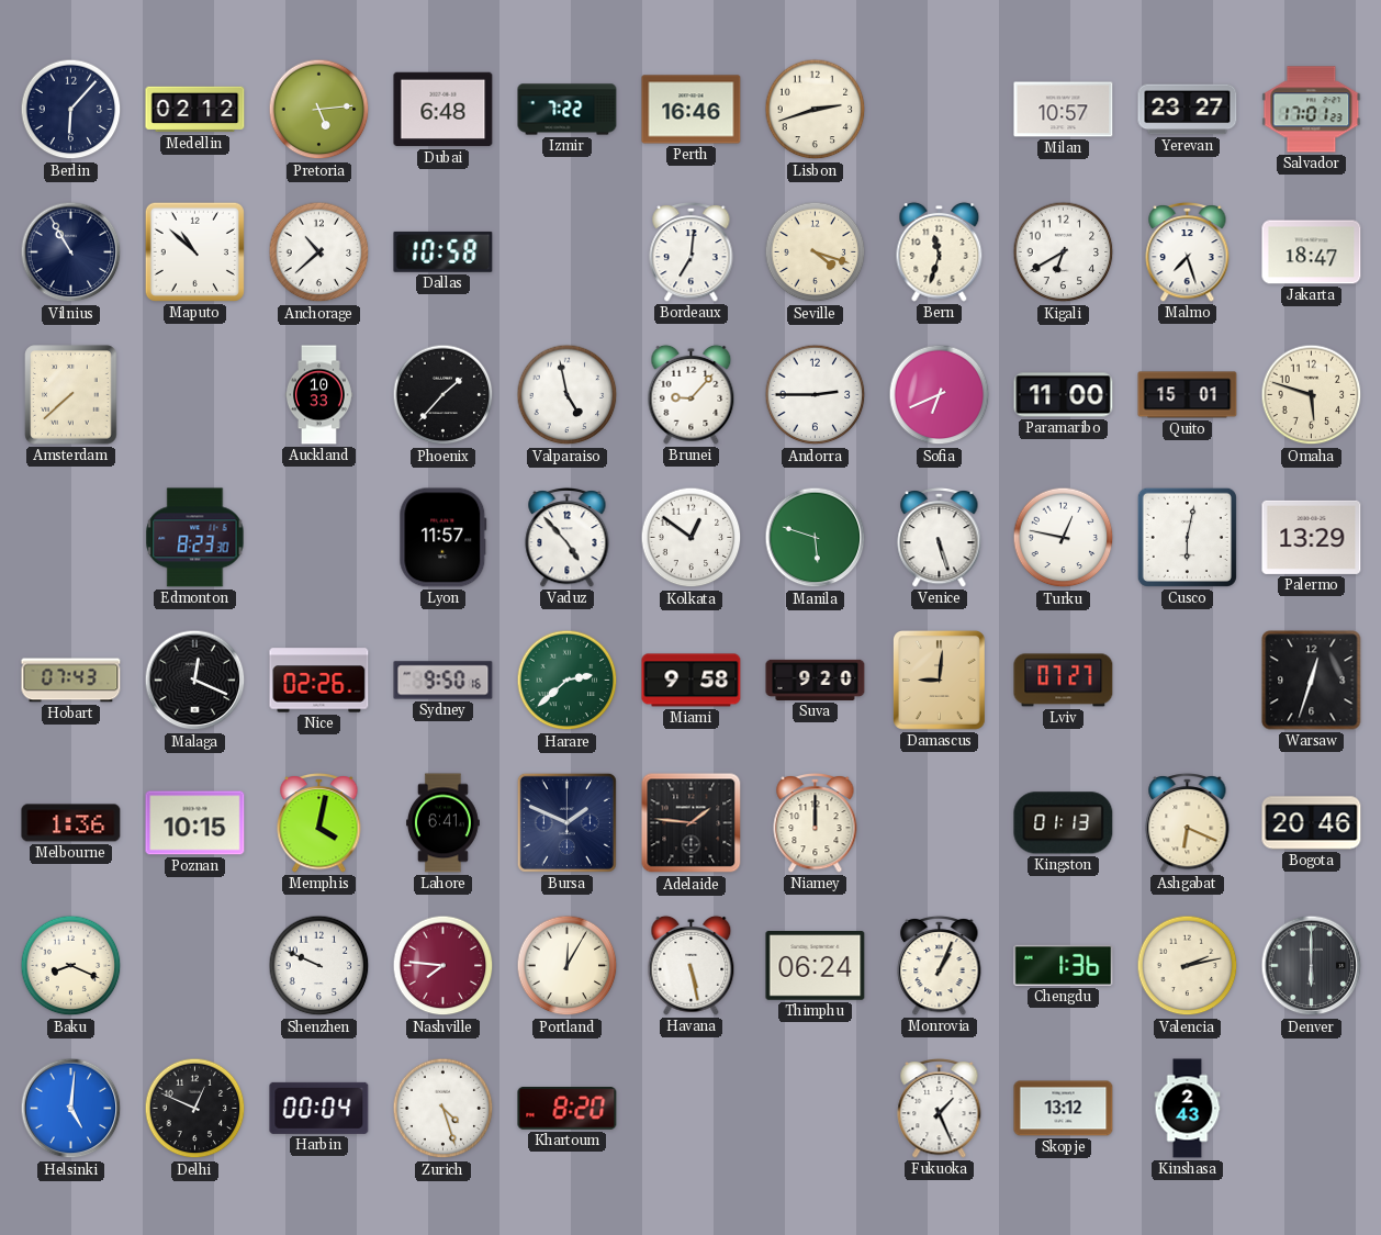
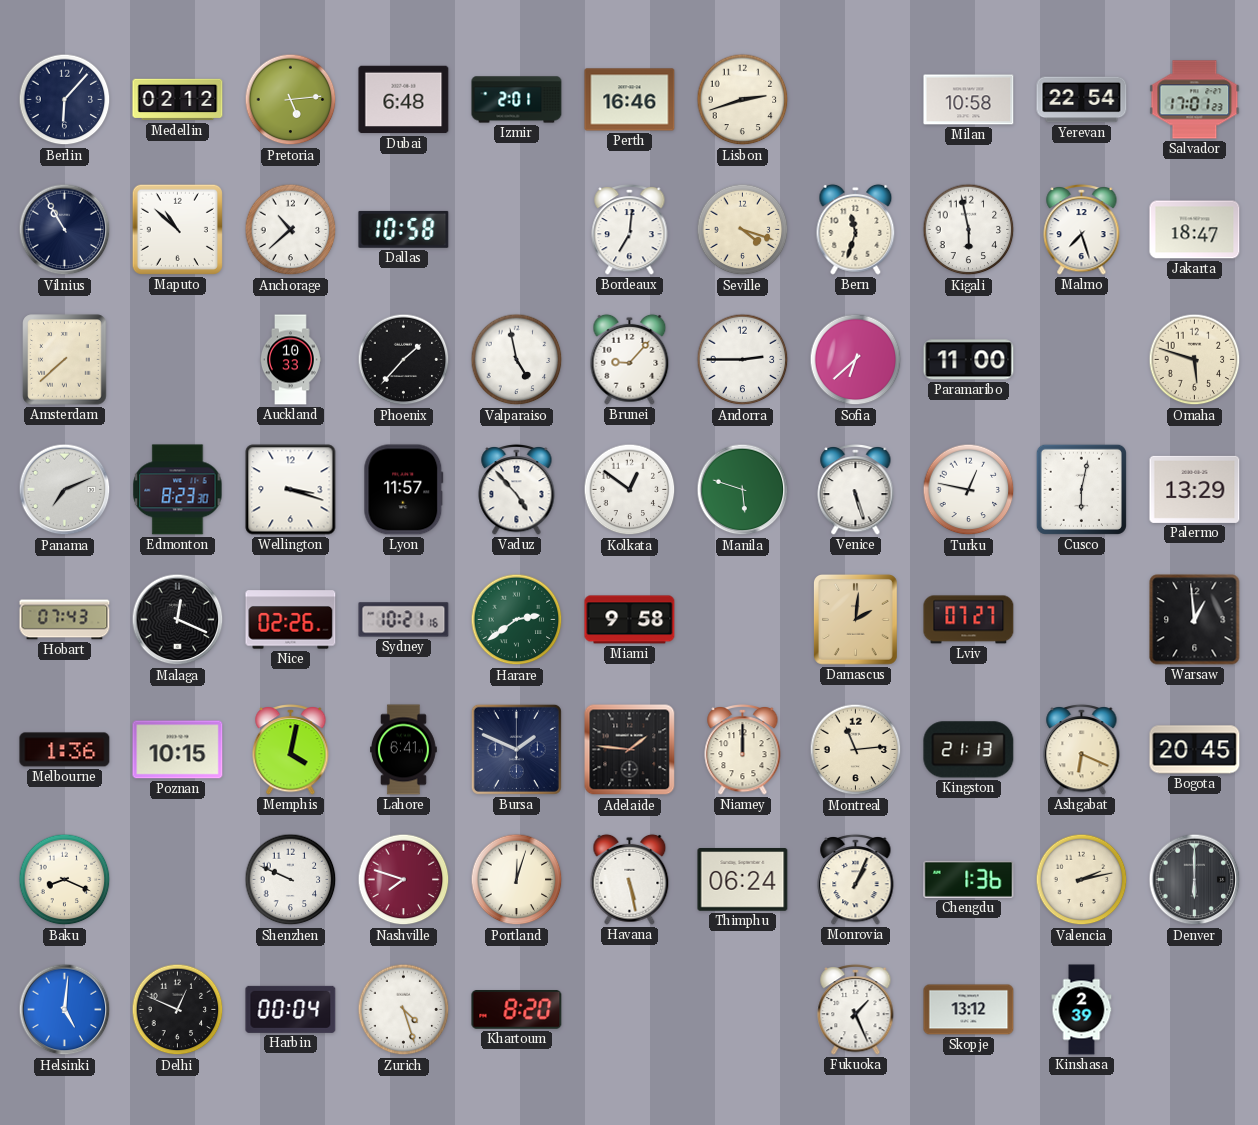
Izmir: 7:22 -> 2:01 (517, 100)
Milan: 10:57 -> 10:58 (969, 100)
Yerevan: 23:27 -> 22:54 (1082, 100)
Kigali: 6:40 -> 5:58 (969, 230)
Sofia: 6:41 -> 6:38 (856, 360)
Quito: 15:01 -> none (1188, 395)
Panama: none -> 7:11 (65, 490)
Wellington: none -> 3:18 (291, 490)
Sydney: 9:50 -> 10:21 (404, 620)
Harare: 2:38 -> 2:39 (517, 620)
Suva: 9:20 -> none (816, 680)
Damascus: 9:01 -> 2:01 (855, 620)
Warsaw: 12:33 -> 12:59 (1195, 620)
Montreal: none -> 11:14 (856, 750)
Kingston: 01:13 -> 21:13 (969, 750)
Bogota: 20:46 -> 20:45 (1195, 750)
Nashville: 7:46 -> 7:48 (404, 880)
Portland: 12:05 -> 12:03 (517, 880)
Kinshasa: 2:43 -> 2:39 (1082, 1010)
